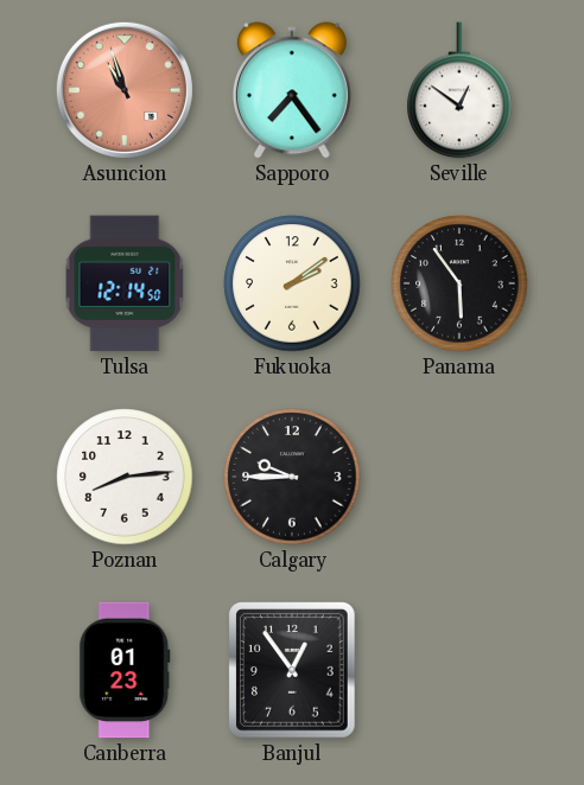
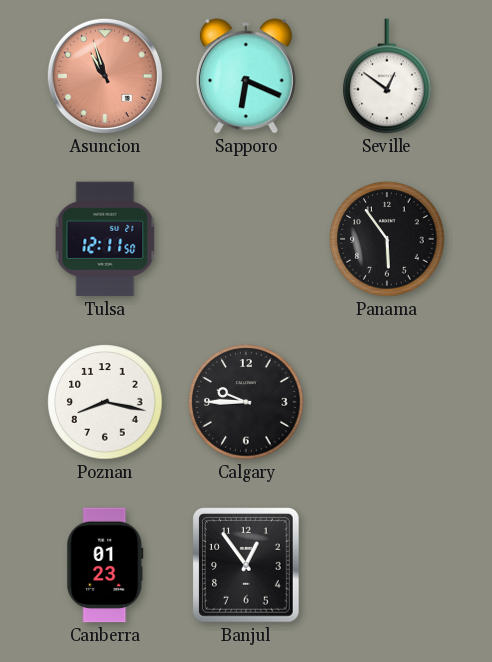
Sapporo: 7:24 -> 6:19 (246, 76)
Tulsa: 12:14 -> 12:11 (105, 239)
Fukuoka: 2:09 -> none (292, 283)
Poznan: 8:14 -> 8:17 (105, 402)
